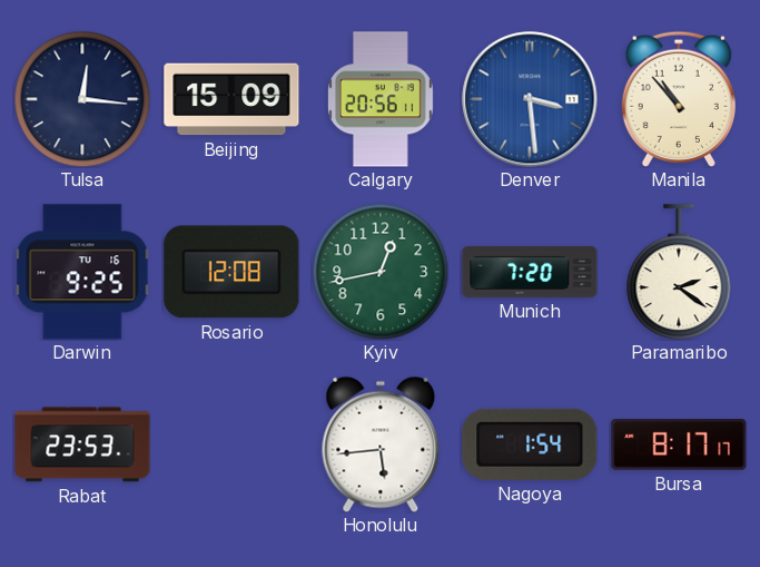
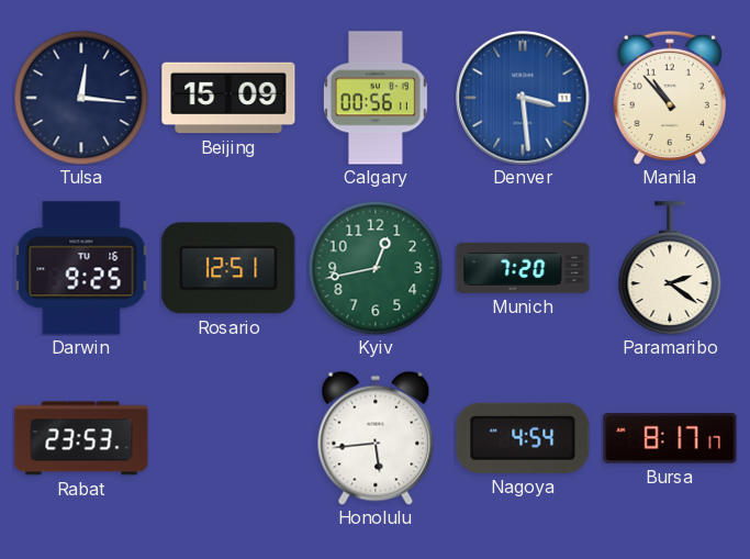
Calgary: 20:56 -> 00:56 (376, 98)
Rosario: 12:08 -> 12:51 (228, 268)
Nagoya: 1:54 -> 4:54 (523, 438)
